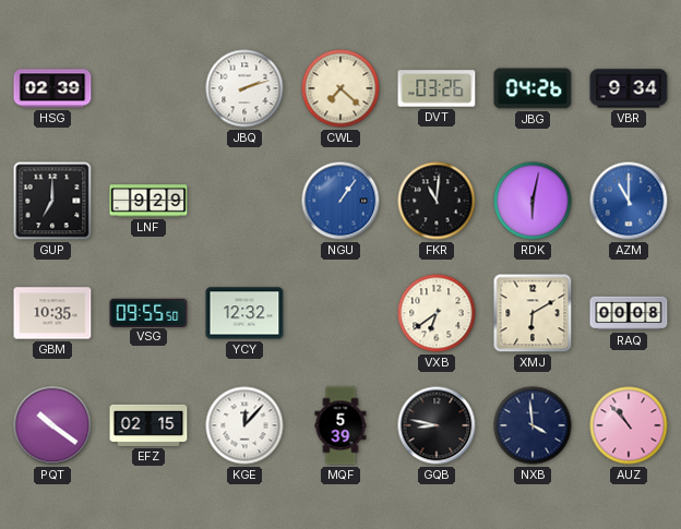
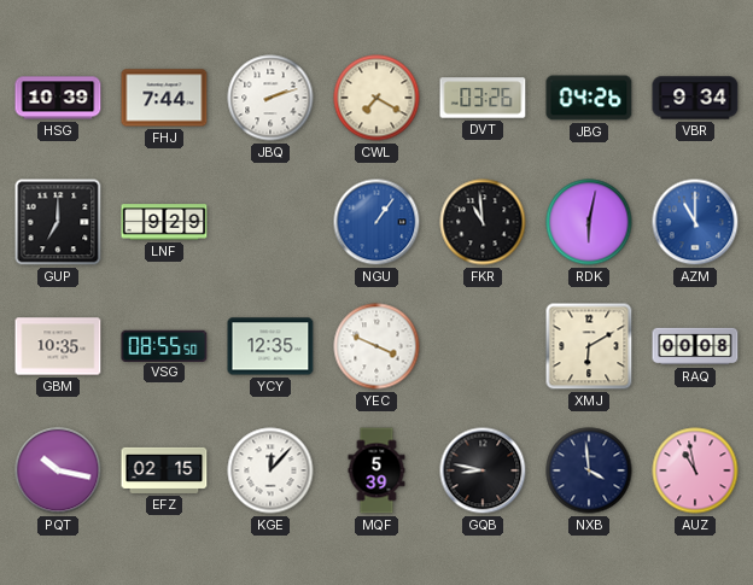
HSG: 02:39 -> 10:39 (58, 98)
FHJ: none -> 7:44 (164, 98)
CWL: 7:22 -> 7:20 (376, 98)
FKR: 11:01 -> 10:59 (483, 222)
VSG: 09:55 -> 08:55 (164, 345)
YCY: 12:32 -> 12:35 (270, 346)
YEC: none -> 3:49 (376, 346)
VXB: 6:39 -> none (437, 313)
PQT: 10:21 -> 10:17 (58, 470)
AUZ: 10:53 -> 10:58 (695, 470)
